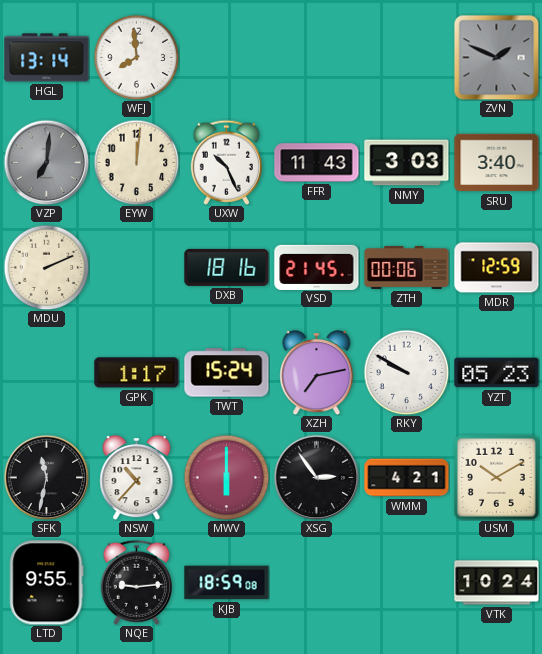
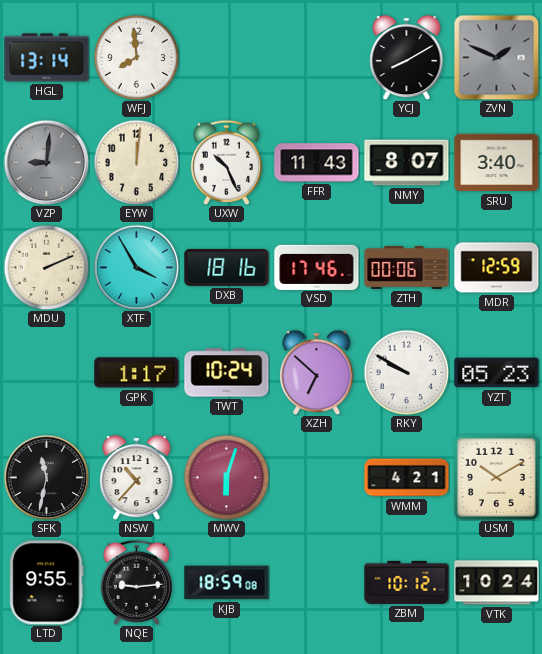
YCJ: none -> 8:10 (407, 57)
VZP: 7:01 -> 9:01 (46, 162)
NMY: 3:03 -> 8:07 (407, 163)
XTF: none -> 3:55 (136, 267)
VSD: 21:45 -> 17:46 (317, 267)
TWT: 15:24 -> 10:24 (227, 373)
XZH: 7:13 -> 6:52 (317, 372)
MWV: 6:00 -> 6:03 (226, 477)
XSG: 2:54 -> none (316, 477)
ZBM: none -> 10:12 (407, 582)
